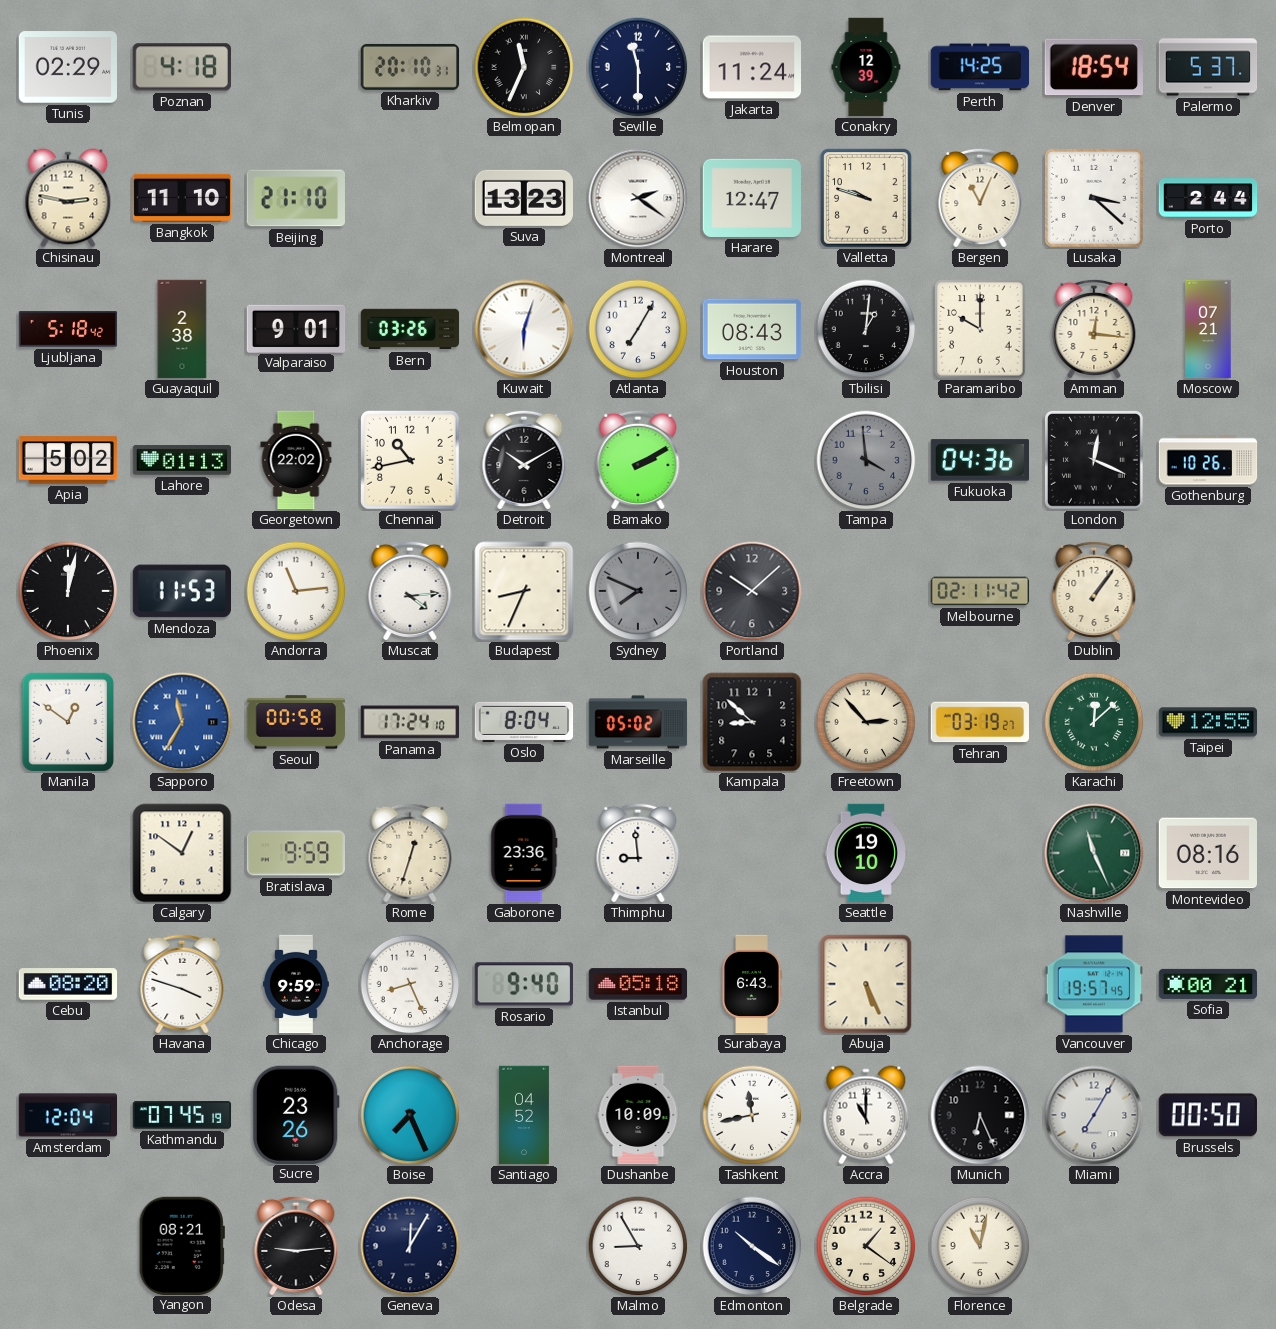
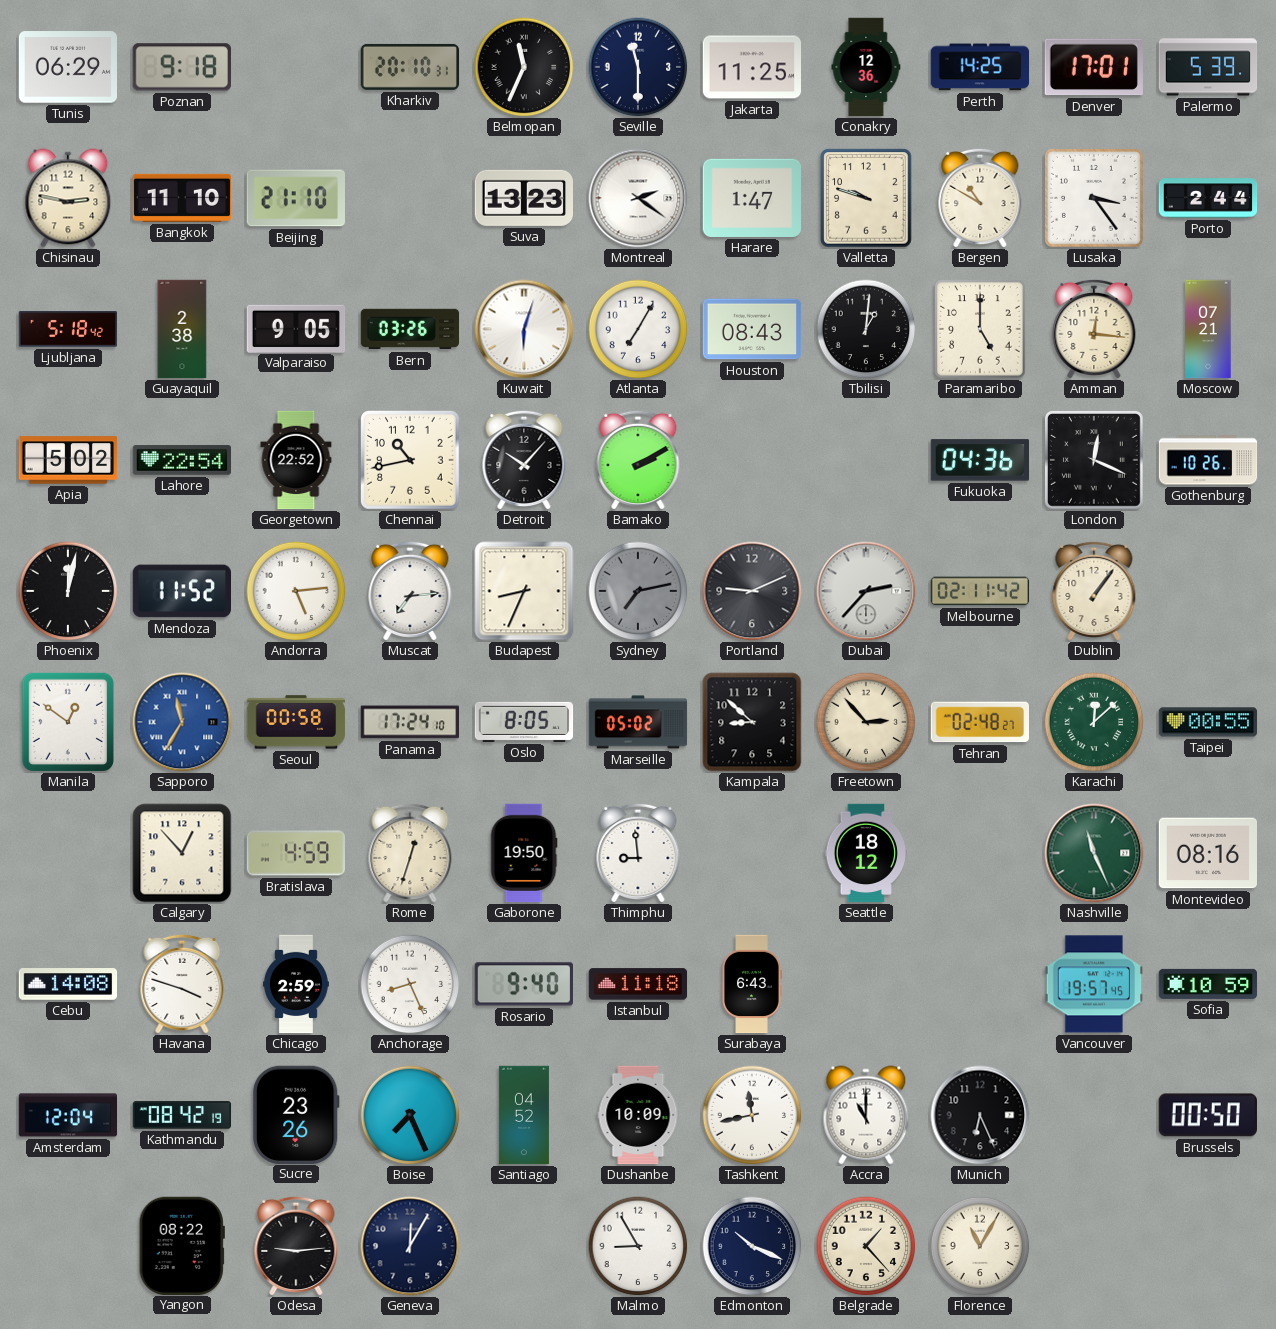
Tunis: 02:29 -> 06:29 (67, 67)
Poznan: 4:18 -> 9:18 (182, 67)
Jakarta: 11:24 -> 11:25 (752, 67)
Conakry: 12:39 -> 12:36 (866, 67)
Denver: 18:54 -> 17:01 (1094, 67)
Palermo: 5:37 -> 5:39 (1208, 67)
Harare: 12:47 -> 1:47 (752, 198)
Bergen: 11:04 -> 10:50 (980, 197)
Lusaka: 3:22 -> 3:24 (1095, 198)
Valparaiso: 9:01 -> 9:05 (296, 328)
Paramaribo: 10:00 -> 5:00 (980, 329)
Lahore: 01:13 -> 22:54 (182, 460)
Georgetown: 22:02 -> 22:52 (296, 460)
Detroit: 10:10 -> 10:07 (524, 459)
Tampa: 3:59 -> none (866, 460)
Mendoza: 11:53 -> 11:52 (182, 591)
Andorra: 11:14 -> 5:14 (296, 591)
Muscat: 4:14 -> 7:14 (410, 590)
Sydney: 7:49 -> 7:13 (638, 591)
Portland: 10:08 -> 9:11 (752, 591)
Dubai: none -> 2:37 (866, 591)
Oslo: 8:04 -> 8:05 (524, 722)
Tehran: 03:19 -> 02:48 (979, 722)
Taipei: 12:55 -> 00:55 (1208, 722)
Calgary: 12:51 -> 12:53 (182, 853)
Bratislava: 9:59 -> 4:59 (295, 853)
Gaborone: 23:36 -> 19:50 (524, 853)
Seattle: 19:10 -> 18:12 (865, 853)
Cebu: 08:20 -> 14:08 (68, 984)
Chicago: 9:59 -> 2:59 (296, 984)
Istanbul: 05:18 -> 11:18 (638, 984)
Abuja: 5:26 -> none (866, 984)
Sofia: 00:21 -> 10:59 (1208, 984)
Kathmandu: 07:45 -> 08:42 (182, 1115)
Miami: 7:05 -> none (1094, 1115)
Yangon: 08:21 -> 08:22 (182, 1245)
Edmonton: 10:21 -> 10:19 (752, 1246)
Belgrade: 1:21 -> 1:23 (866, 1246)
Florence: 11:02 -> 11:05 (980, 1246)
